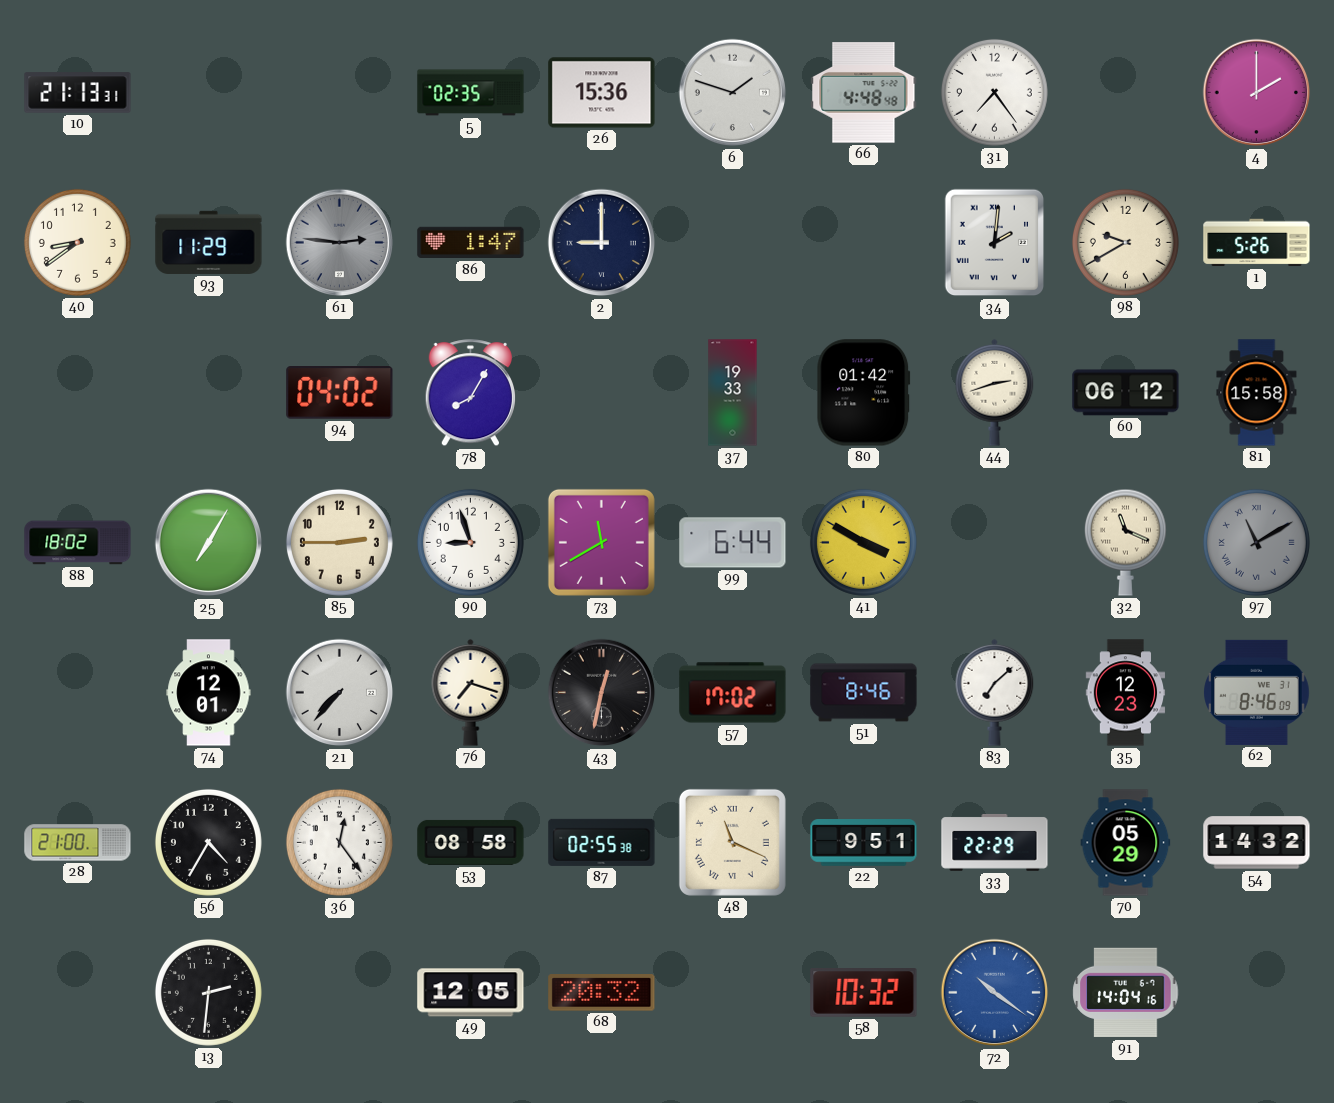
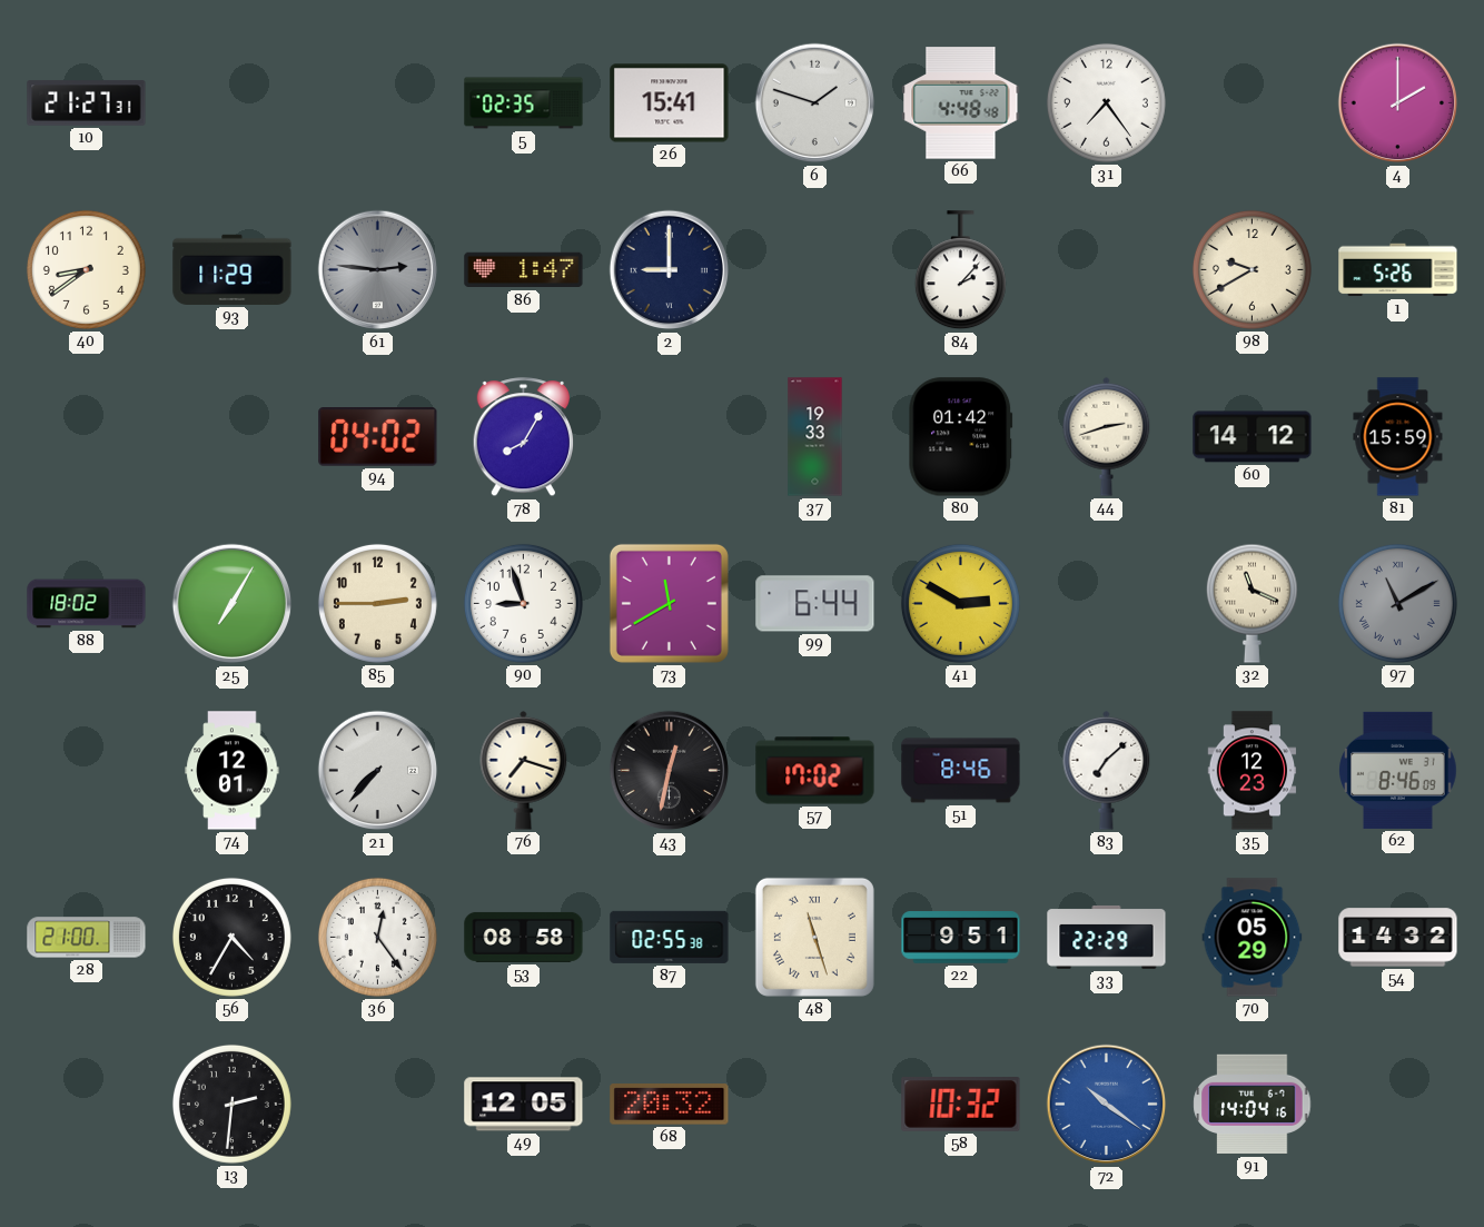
10: 21:13 -> 21:27 (87, 103)
26: 15:36 -> 15:41 (670, 103)
84: none -> 2:07 (960, 270)
34: 2:01 -> none (995, 243)
60: 06:12 -> 14:12 (1253, 437)
81: 15:58 -> 15:59 (1398, 437)
41: 3:50 -> 2:50 (960, 603)
48: 11:19 -> 11:27 (814, 937)
